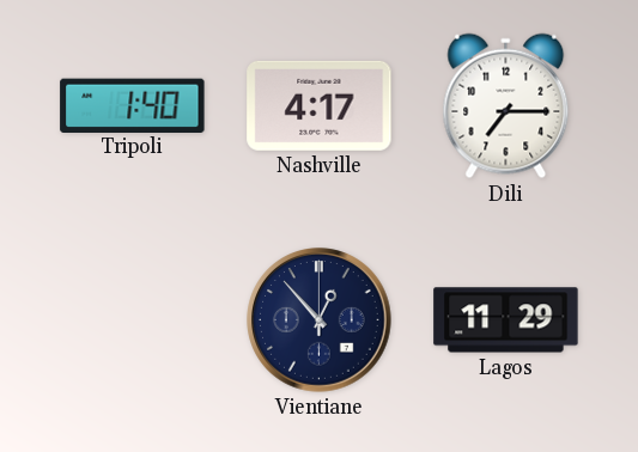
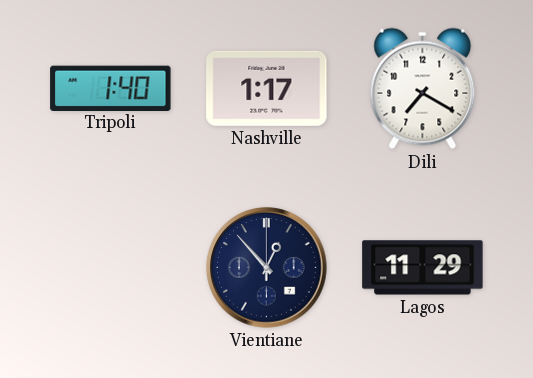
Nashville: 4:17 -> 1:17 (267, 88)
Dili: 7:15 -> 7:20 (423, 89)
